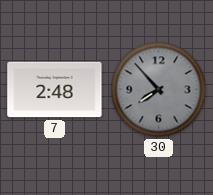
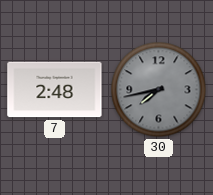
30: 7:53 -> 7:43 (159, 90)
